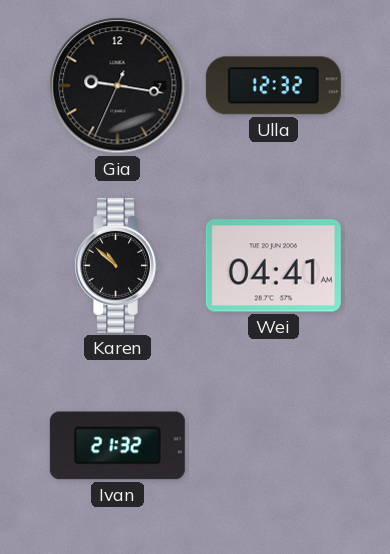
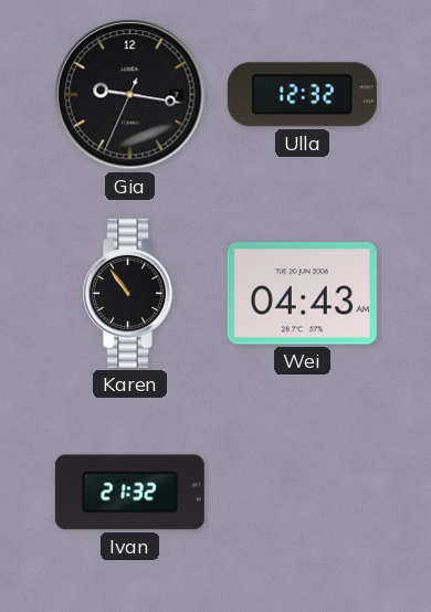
Karen: 10:52 -> 10:54 (129, 293)
Wei: 04:41 -> 04:43 (302, 294)
